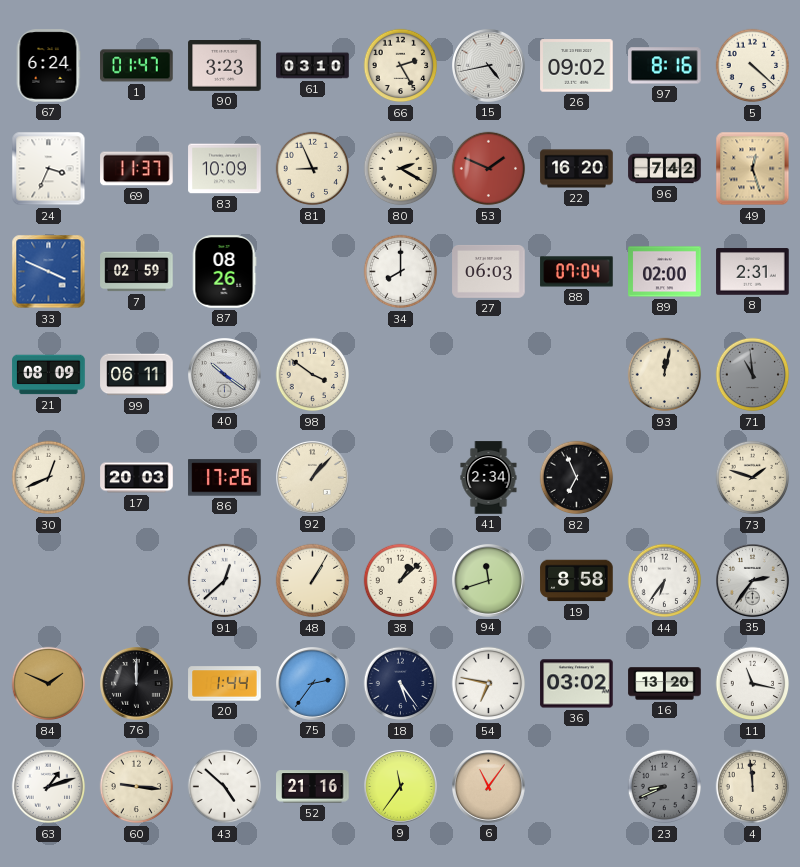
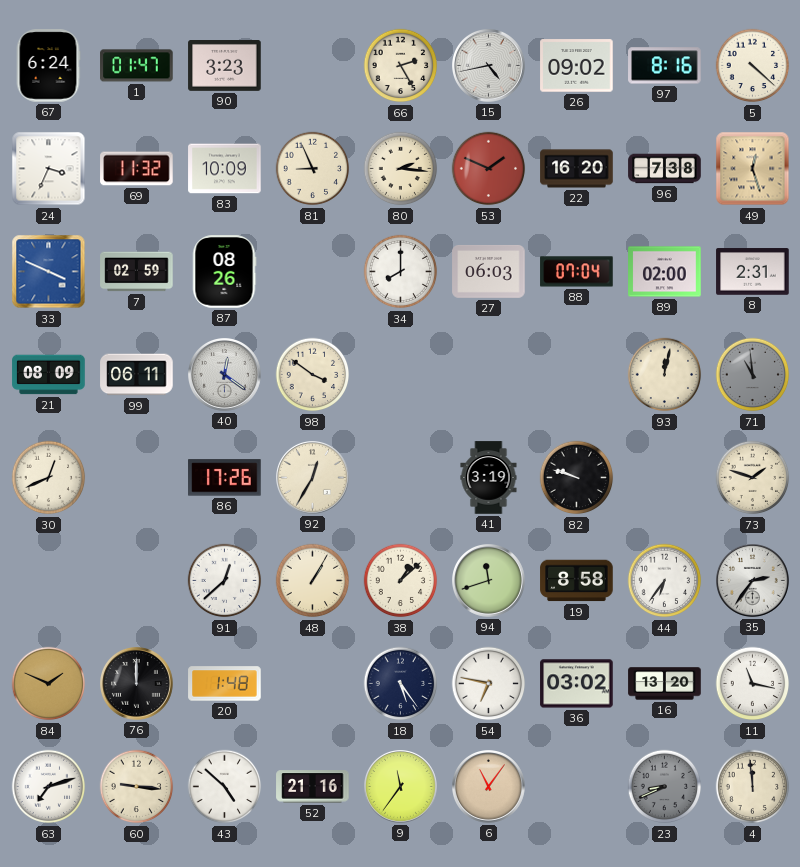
61: 03:10 -> none (313, 66)
69: 11:37 -> 11:32 (137, 169)
80: 2:20 -> 2:16 (401, 169)
96: 7:42 -> 7:38 (665, 169)
40: 10:21 -> 12:21 (225, 375)
17: 20:03 -> none (137, 478)
92: 1:07 -> 12:35 (313, 478)
41: 2:34 -> 3:19 (489, 478)
82: 6:56 -> 9:48 (577, 478)
20: 1:44 -> 1:48 (225, 684)
75: 2:36 -> none (313, 684)
63: 1:12 -> 7:12 (49, 787)
